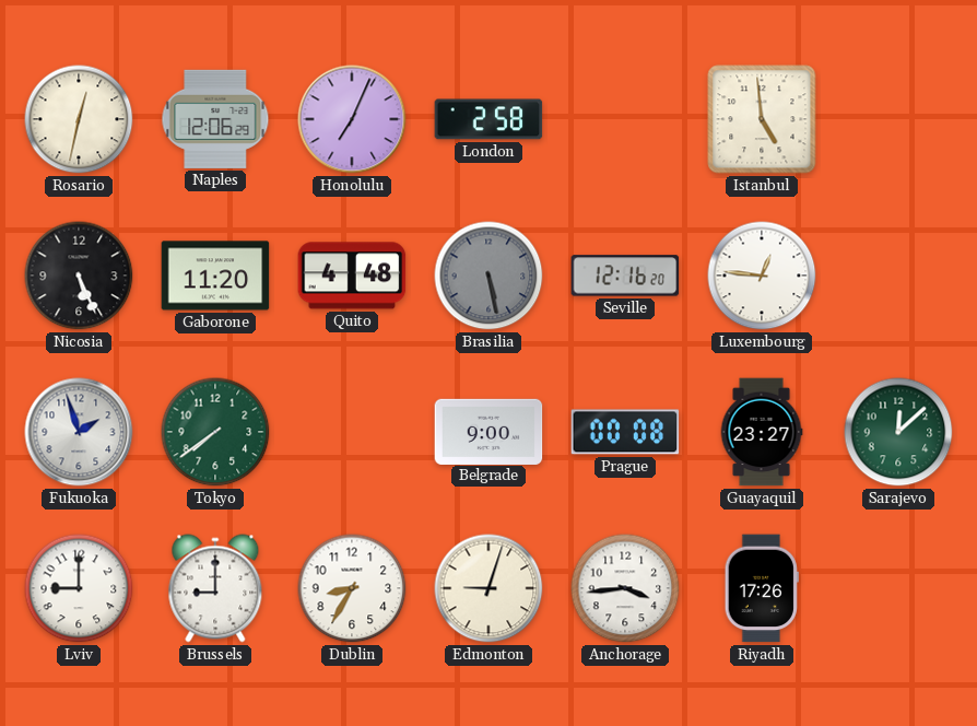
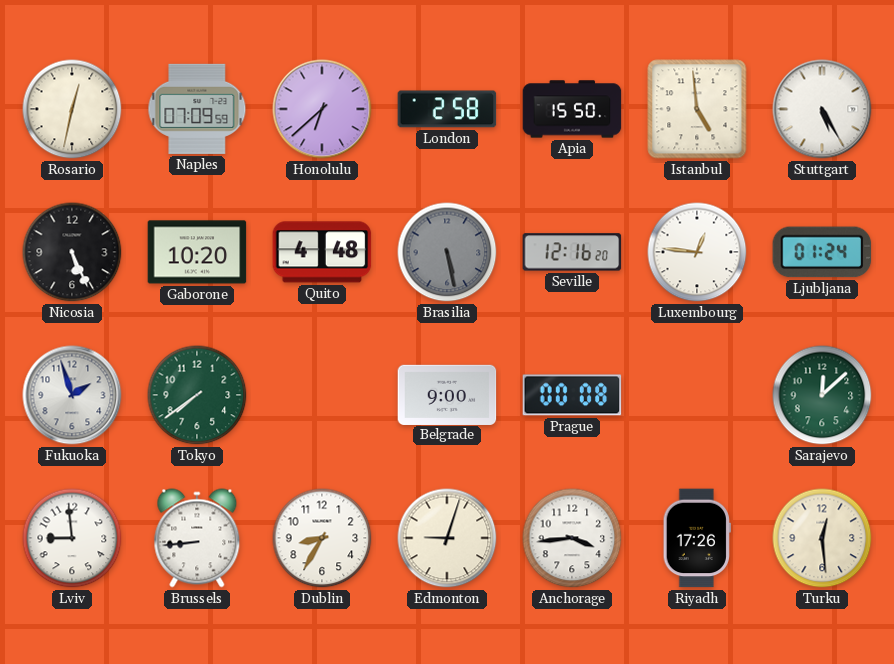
Naples: 12:06 -> 07:09 (197, 109)
Honolulu: 7:04 -> 6:38 (322, 109)
Apia: none -> 15:50 (572, 109)
Stuttgart: none -> 5:25 (822, 109)
Gaborone: 11:20 -> 10:20 (197, 252)
Ljubljana: none -> 01:24 (822, 252)
Guayaquil: 23:27 -> none (762, 432)
Lviv: 9:00 -> 8:59 (72, 538)
Brussels: 9:00 -> 8:44 (197, 538)
Turku: none -> 12:29 (822, 538)
